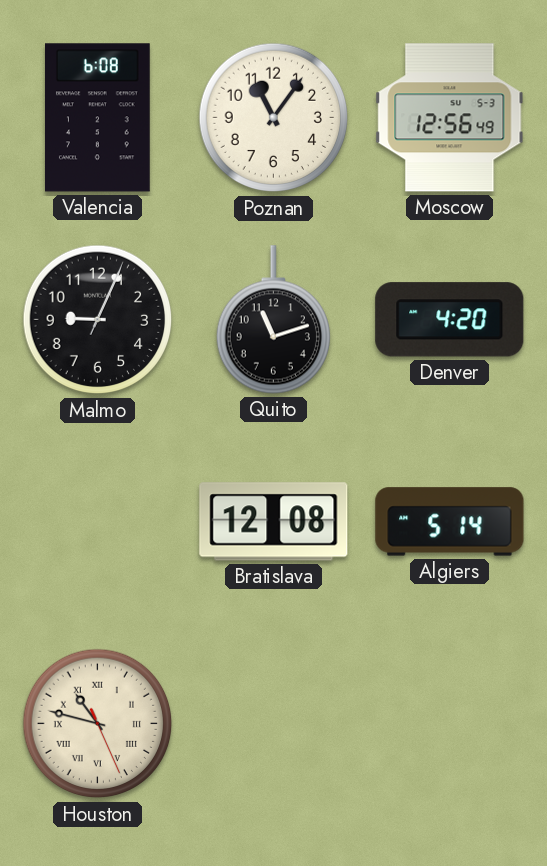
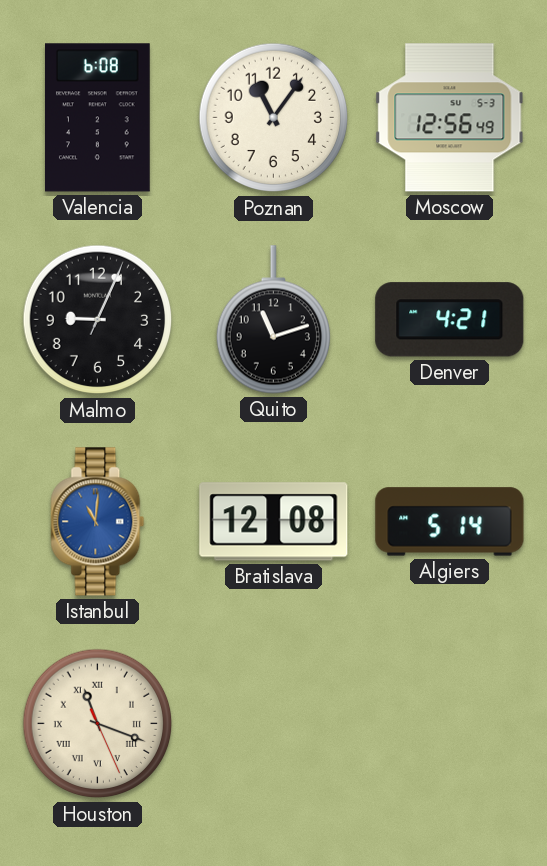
Denver: 4:20 -> 4:21 (450, 320)
Istanbul: none -> 11:01 (98, 522)
Houston: 10:47 -> 11:18 (98, 724)
